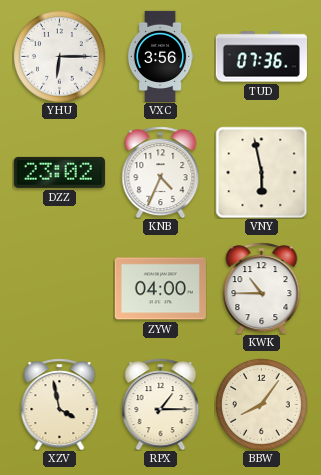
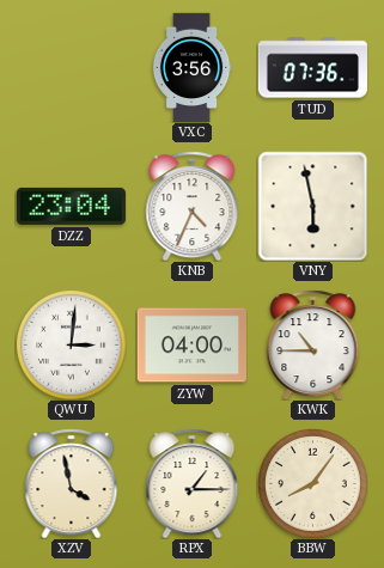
YHU: 6:15 -> none (60, 57)
DZZ: 23:02 -> 23:04 (71, 206)
QWU: none -> 3:01 (72, 346)
